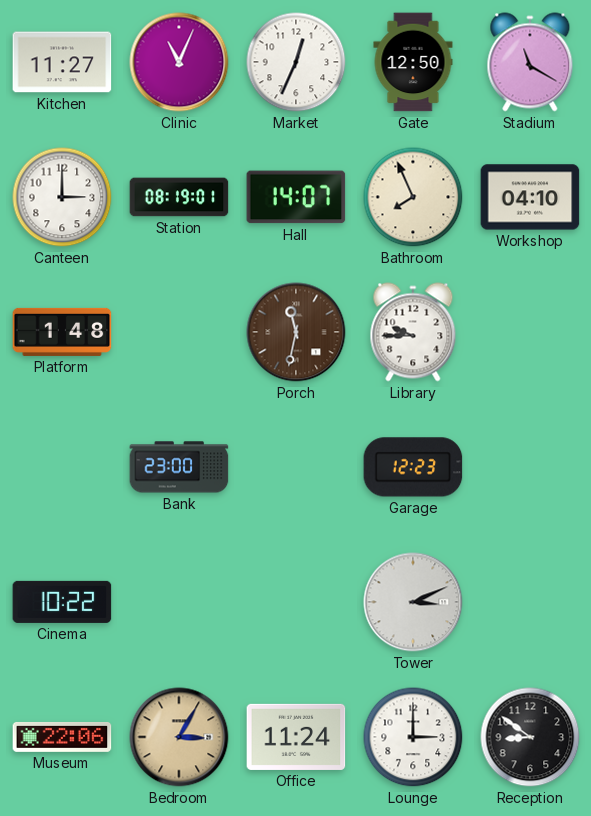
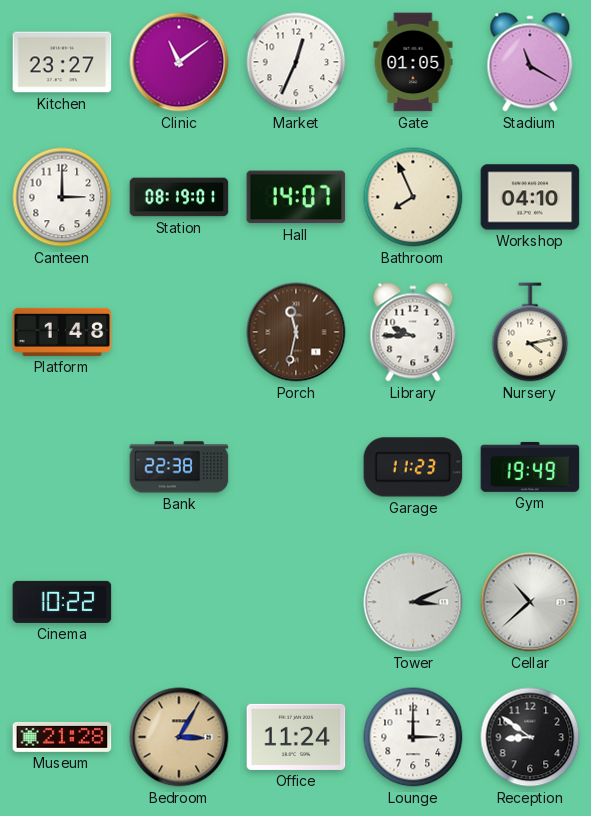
Kitchen: 11:27 -> 23:27 (62, 62)
Clinic: 11:04 -> 11:09 (179, 62)
Gate: 12:50 -> 01:05 (413, 62)
Nursery: none -> 4:13 (530, 332)
Bank: 23:00 -> 22:38 (179, 467)
Garage: 12:23 -> 11:23 (413, 467)
Gym: none -> 19:49 (530, 467)
Cellar: none -> 10:38 (530, 602)
Museum: 22:06 -> 21:28 (62, 737)
